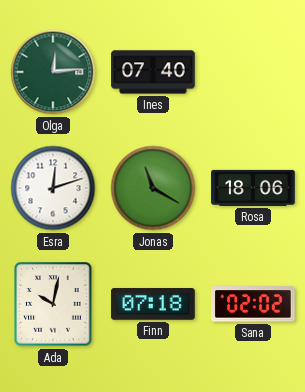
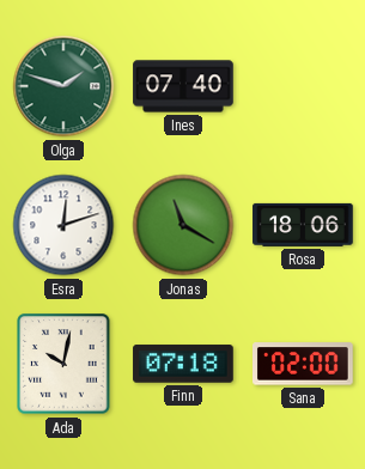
Olga: 12:14 -> 1:48 (63, 86)
Sana: 02:02 -> 02:00 (304, 364)
